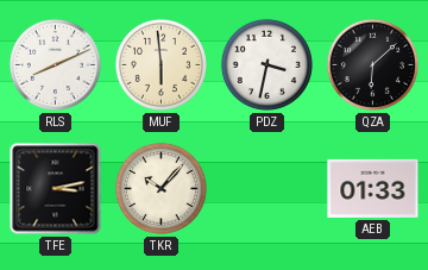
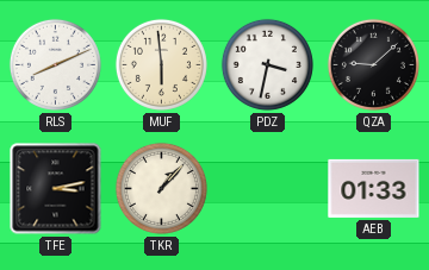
QZA: 6:08 -> 9:08 (373, 64)
TKR: 10:07 -> 1:07 (161, 188)
